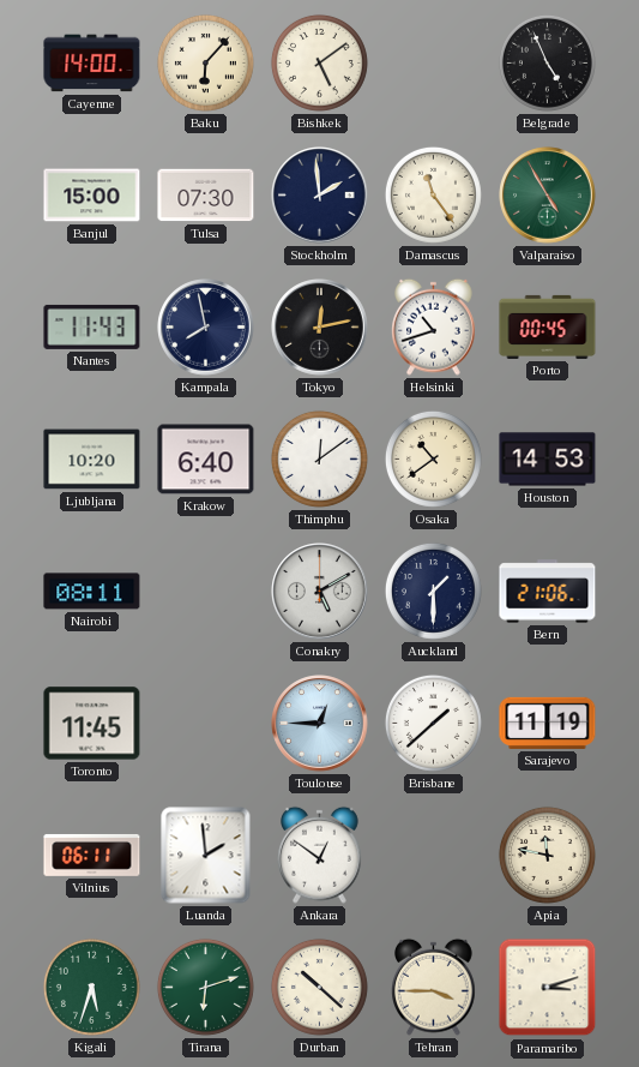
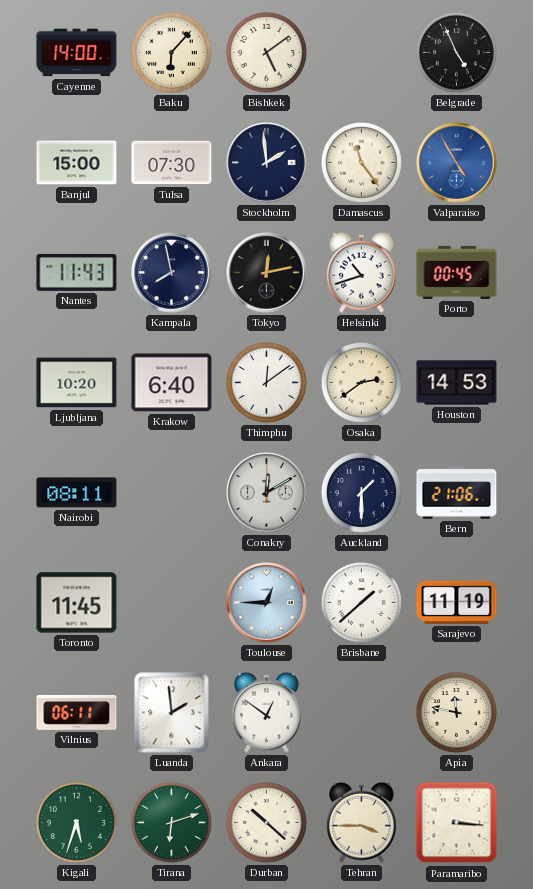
Valparaiso dial: green -> blue (457, 163)
Osaka: 10:39 -> 2:39 (361, 382)
Conakry: 5:10 -> 12:10 (267, 493)
Paramaribo: 3:12 -> 3:16 (457, 823)
